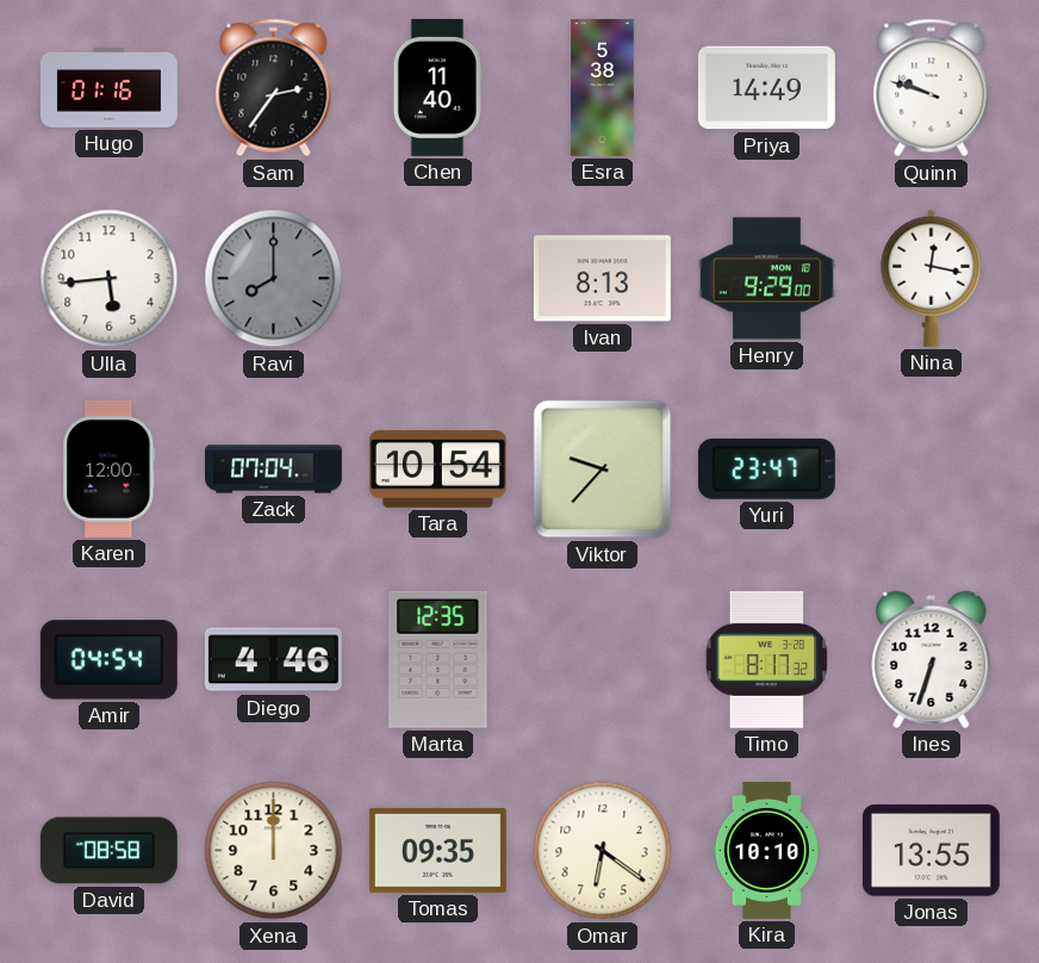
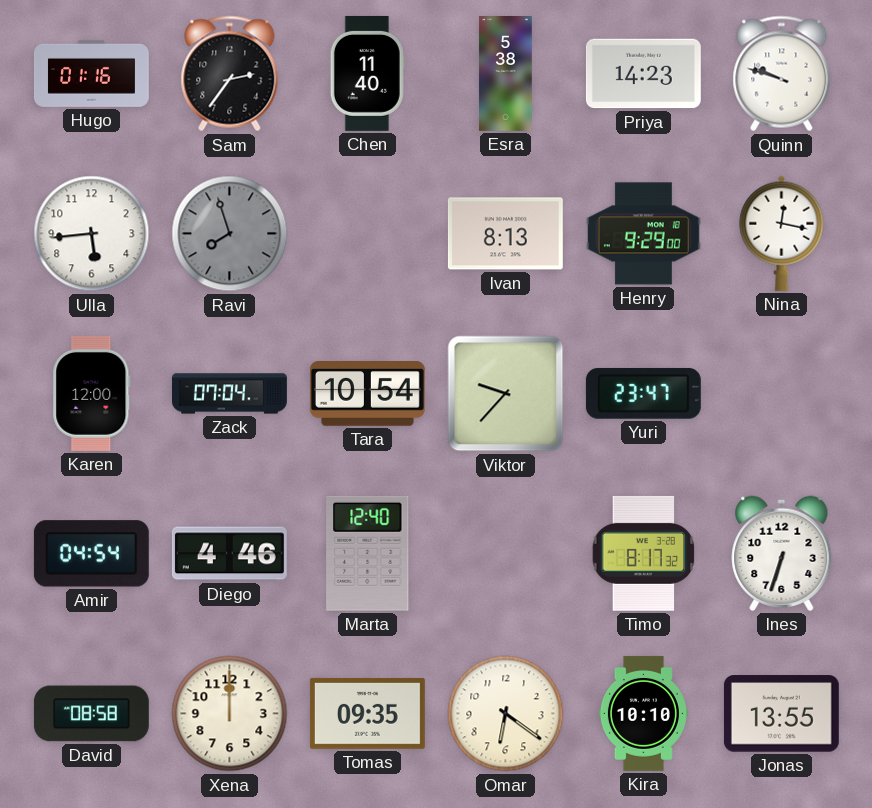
Priya: 14:49 -> 14:23 (643, 74)
Ravi: 8:00 -> 7:57 (230, 234)
Marta: 12:35 -> 12:40 (368, 553)
